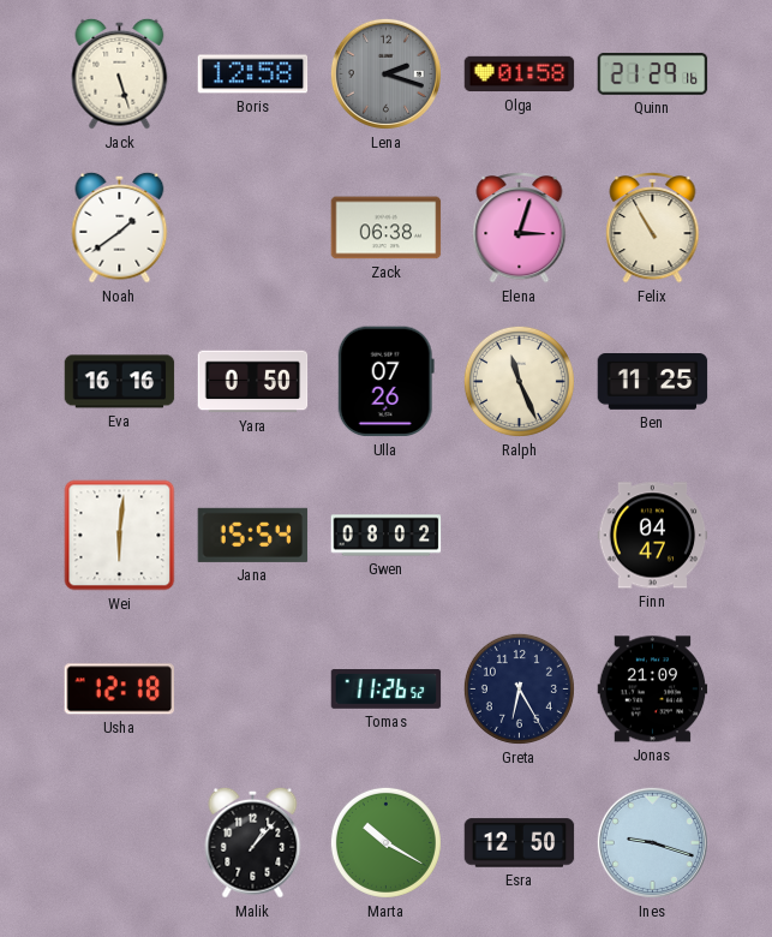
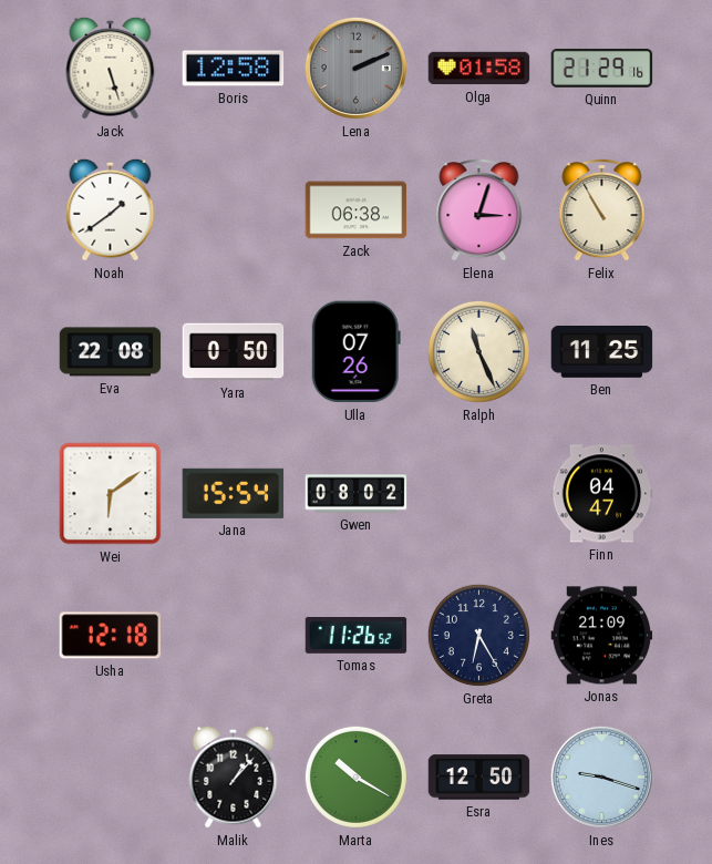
Lena: 2:18 -> 2:11 (355, 68)
Eva: 16:16 -> 22:08 (111, 352)
Wei: 6:01 -> 6:09 (111, 494)
